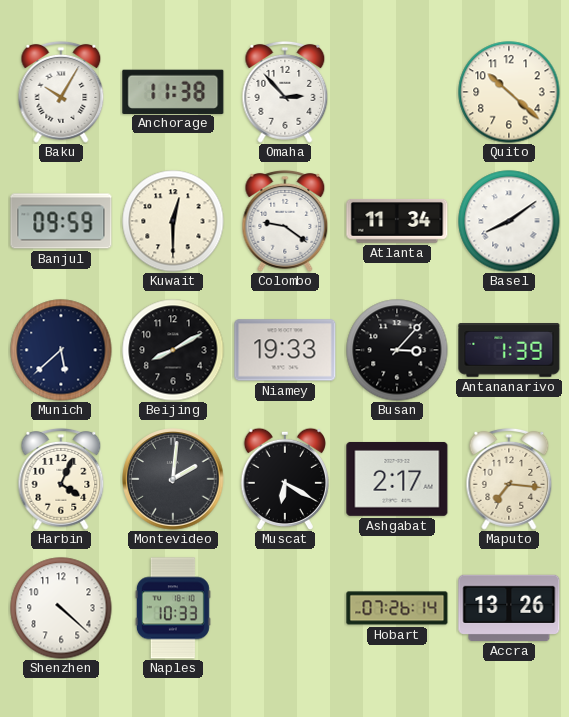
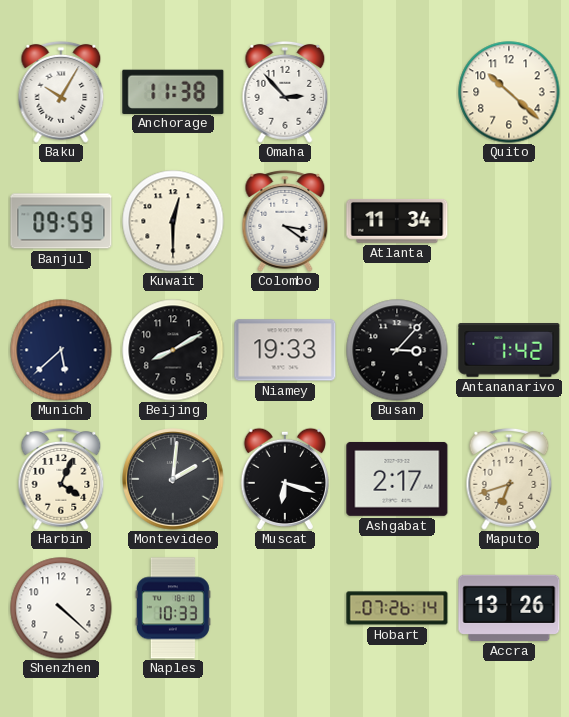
Colombo: 9:21 -> 3:21 (285, 221)
Basel: 8:09 -> none (509, 221)
Antananarivo: 1:39 -> 1:42 (509, 350)
Muscat: 6:20 -> 6:18 (285, 478)
Maputo: 7:16 -> 6:42 (509, 479)
